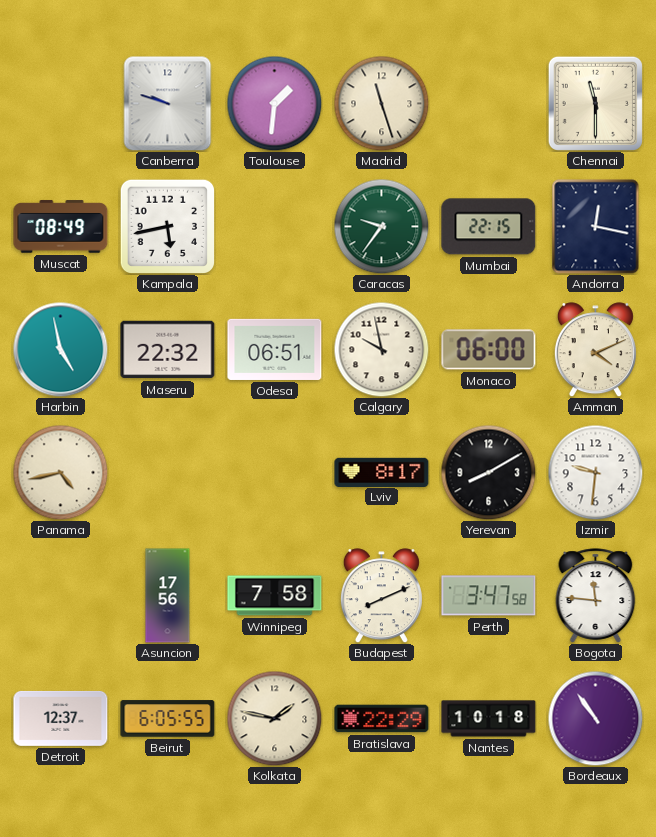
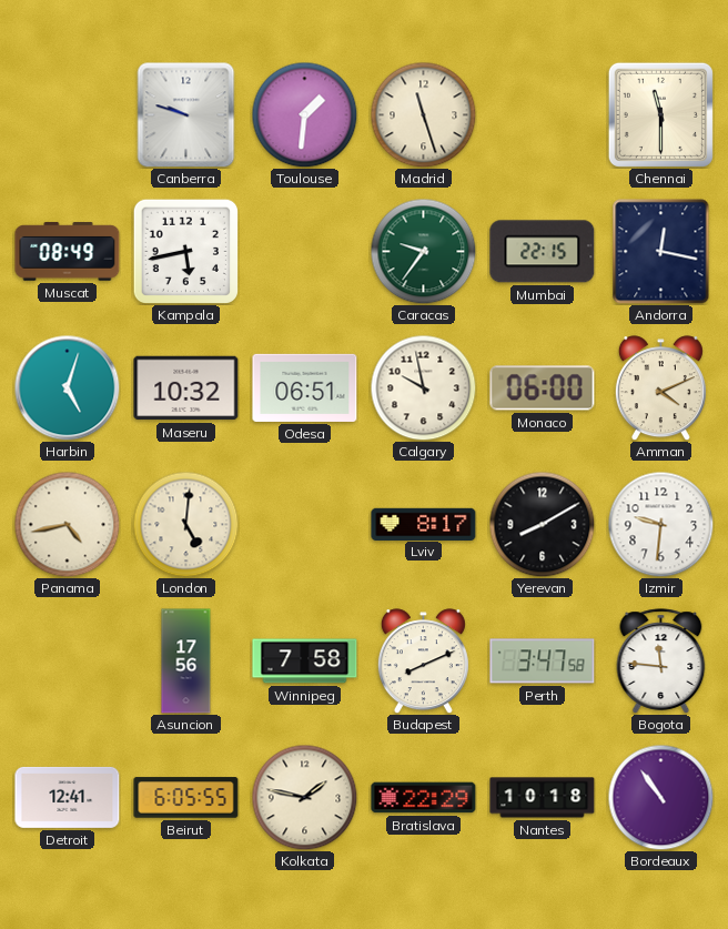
Harbin: 4:58 -> 5:03 (67, 387)
Maseru: 22:32 -> 10:32 (186, 388)
London: none -> 5:01 (185, 524)
Detroit: 12:37 -> 12:41 (68, 797)
